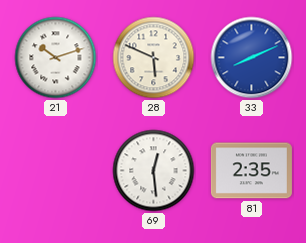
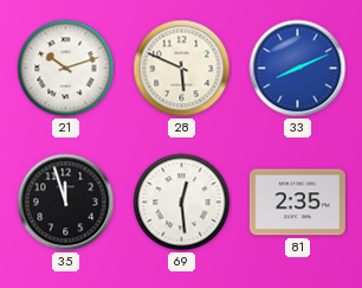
35: none -> 11:57 (66, 203)
